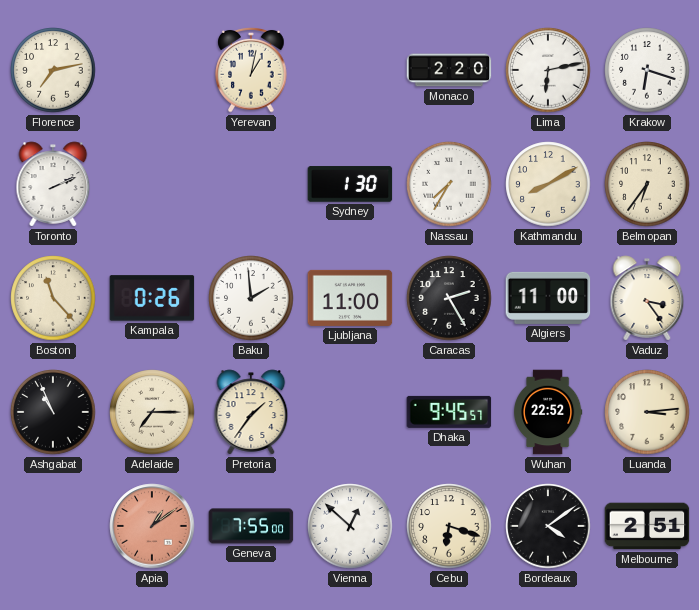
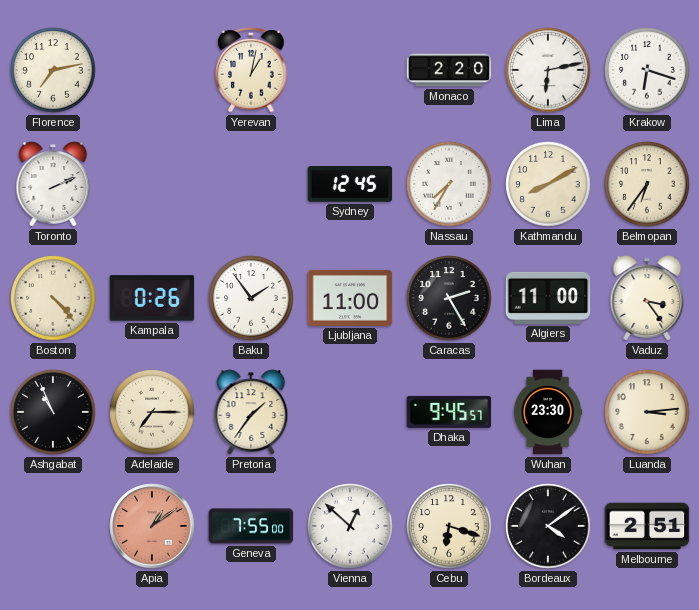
Sydney: 1:30 -> 12:45 (350, 184)
Boston: 11:23 -> 4:23 (53, 298)
Baku: 1:59 -> 1:54 (251, 298)
Wuhan: 22:52 -> 23:30 (548, 412)
